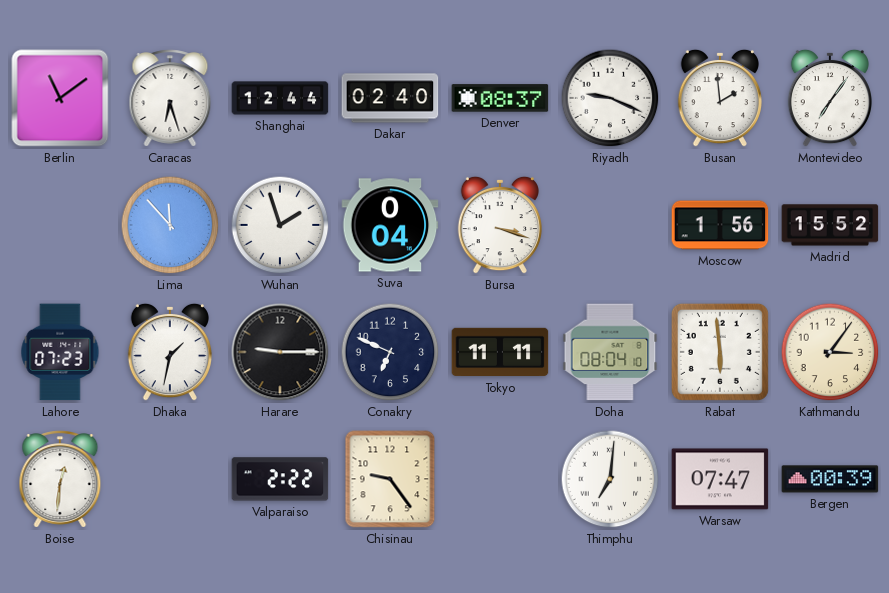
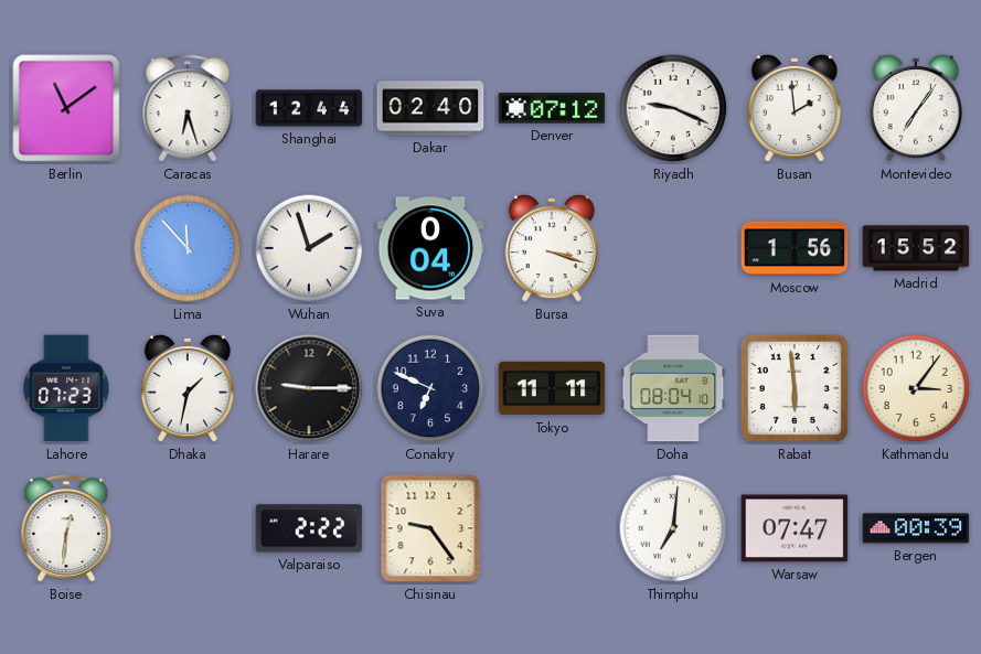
Denver: 08:37 -> 07:12 (552, 108)
